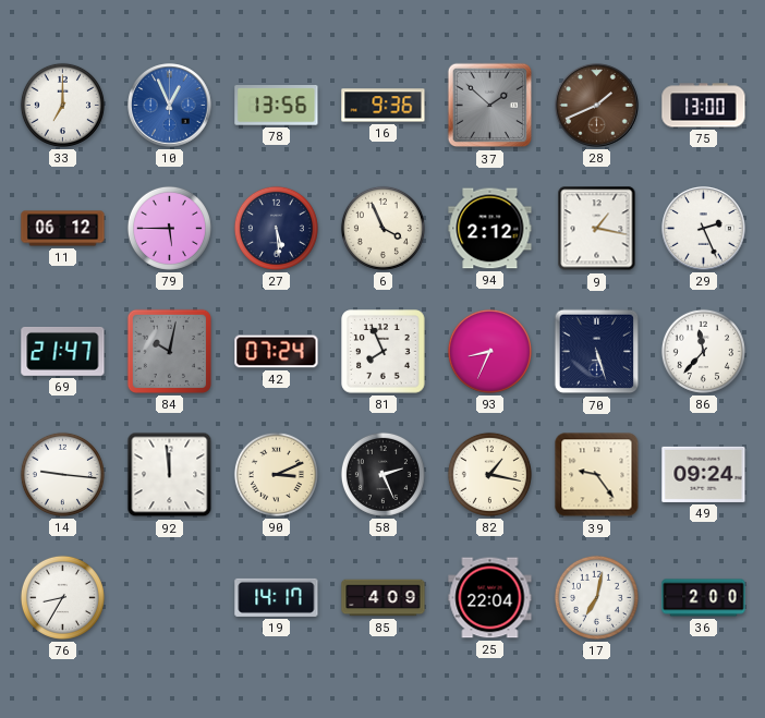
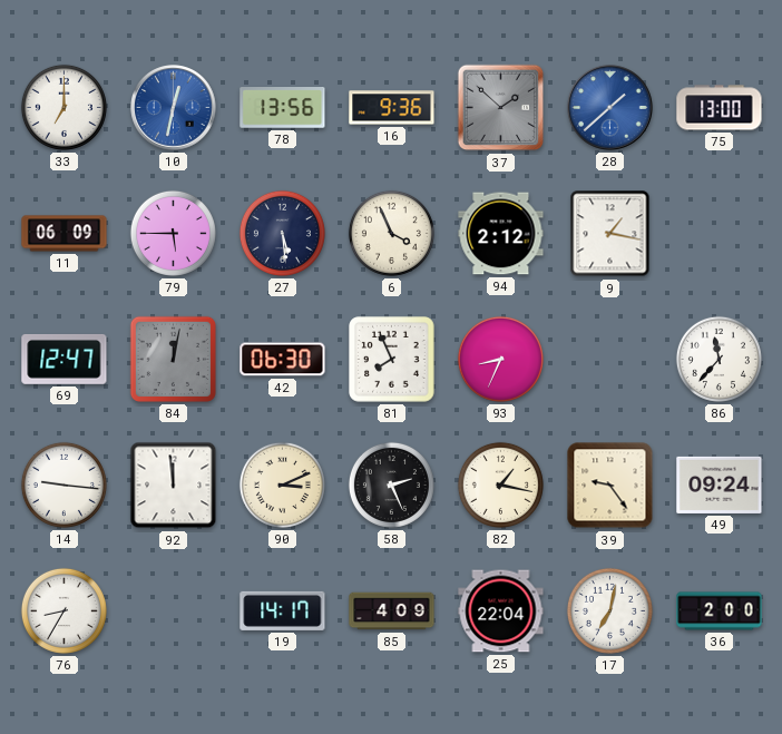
10: 12:56 -> 12:32 (174, 108)
28: 1:41 -> 1:38 (610, 108)
28 dial: brown -> blue (610, 108)
11: 06:12 -> 06:09 (65, 234)
29: 2:26 -> none (704, 229)
69: 21:47 -> 12:47 (65, 359)
84: 10:02 -> 12:02 (173, 359)
42: 07:24 -> 06:30 (283, 360)
70: 5:27 -> none (597, 352)
